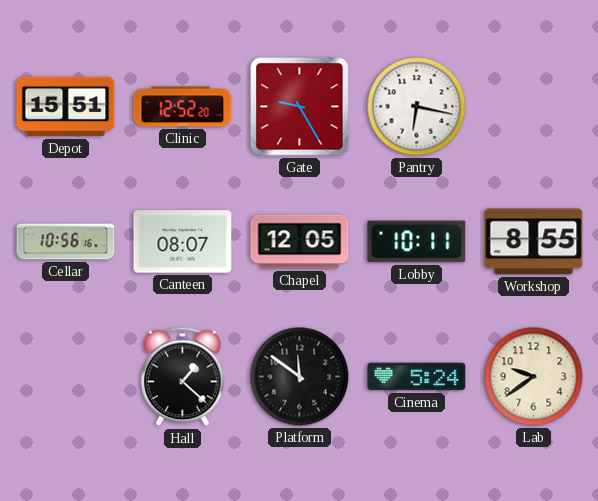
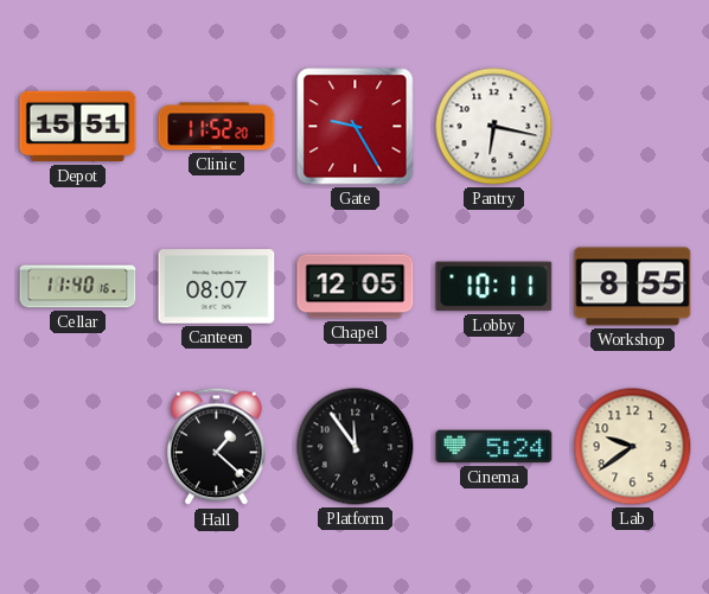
Clinic: 12:52 -> 11:52 (217, 127)
Cellar: 10:56 -> 11:40 (78, 287)
Platform: 11:51 -> 11:54 (356, 447)
